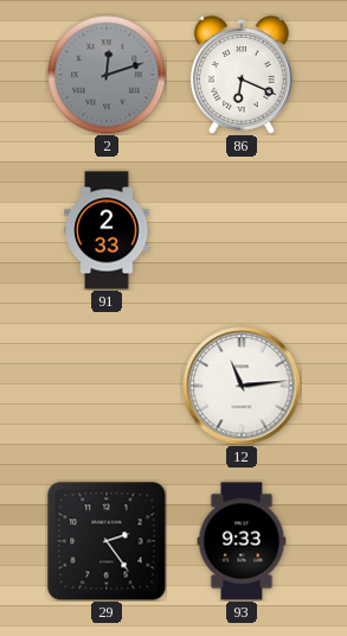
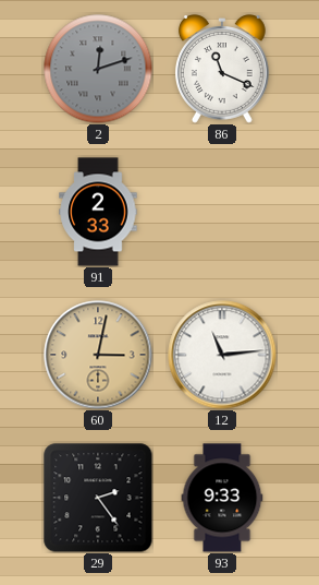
86: 6:19 -> 11:19 (222, 69)
60: none -> 3:02 (98, 355)
